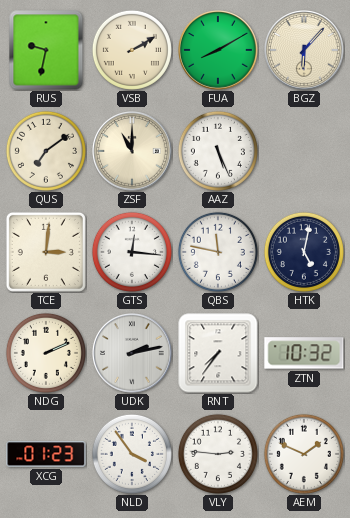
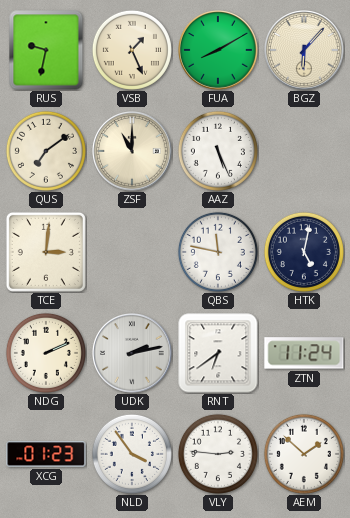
VSB: 2:10 -> 1:26 (132, 50)
GTS: 12:16 -> none (132, 252)
RNT: 7:36 -> 6:39 (218, 353)
ZTN: 10:32 -> 11:24 (304, 353)
AEM: 1:49 -> 1:52 (304, 454)
